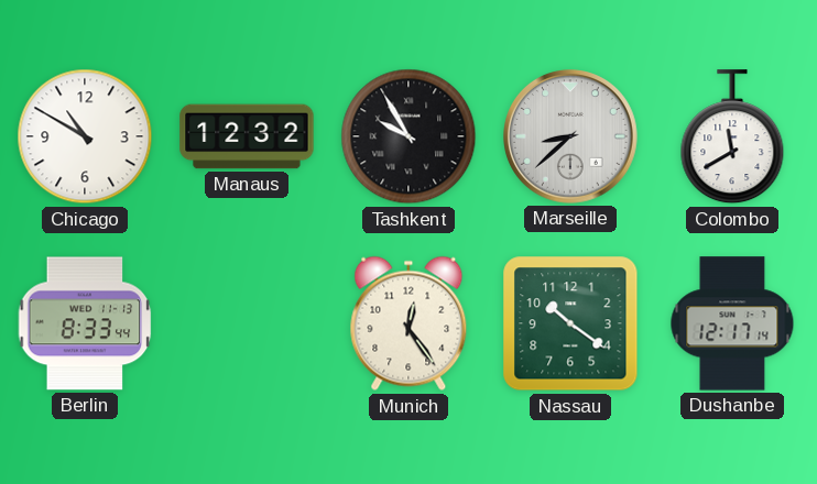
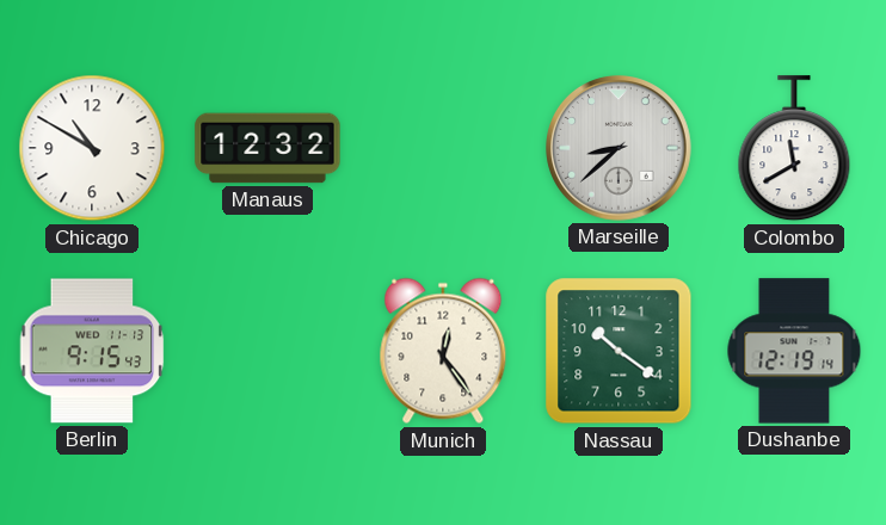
Tashkent: 9:55 -> none (408, 136)
Berlin: 8:33 -> 9:15 (92, 351)
Dushanbe: 12:17 -> 12:19 (794, 351)
